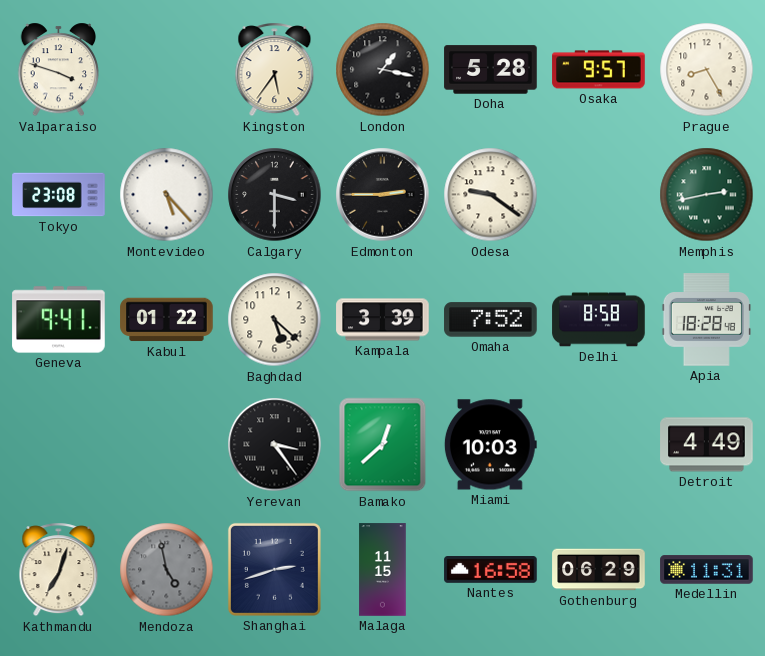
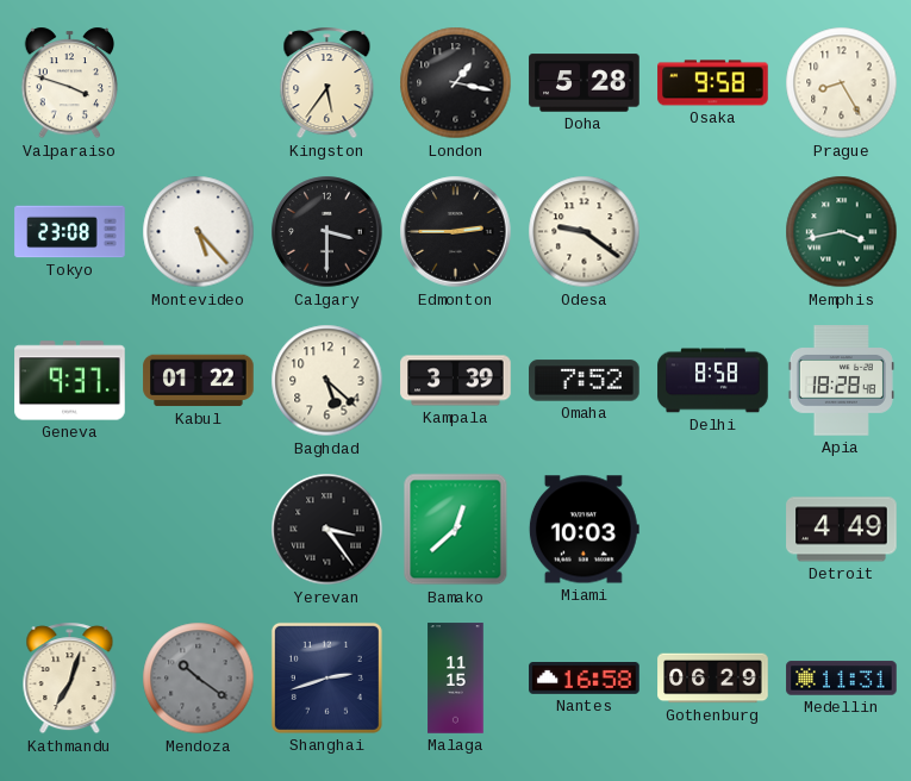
Osaka: 9:57 -> 9:58 (713, 83)
Memphis: 2:43 -> 3:43 (842, 232)
Geneva: 9:41 -> 9:37 (70, 381)
Mendoza: 4:58 -> 10:21 (199, 679)
